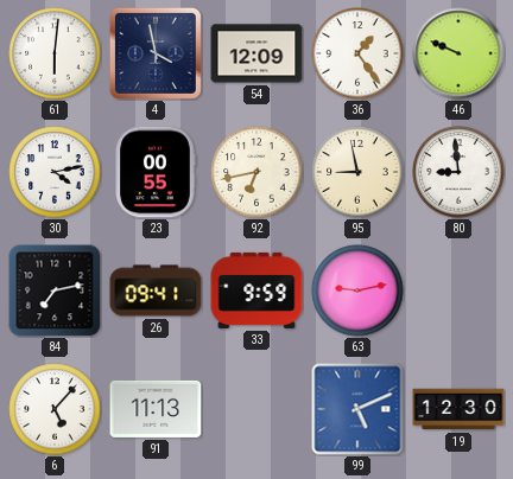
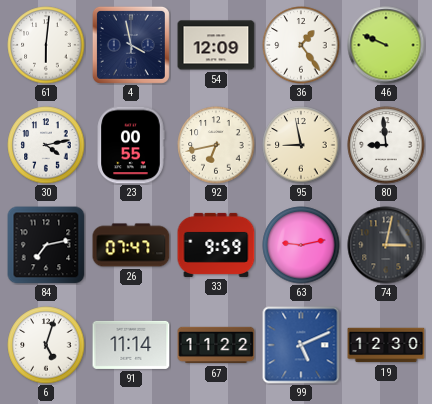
26: 09:41 -> 07:47 (131, 245)
74: none -> 3:02 (386, 245)
6: 5:07 -> 5:03 (46, 345)
91: 11:13 -> 11:14 (131, 345)
67: none -> 11:22 (216, 345)
